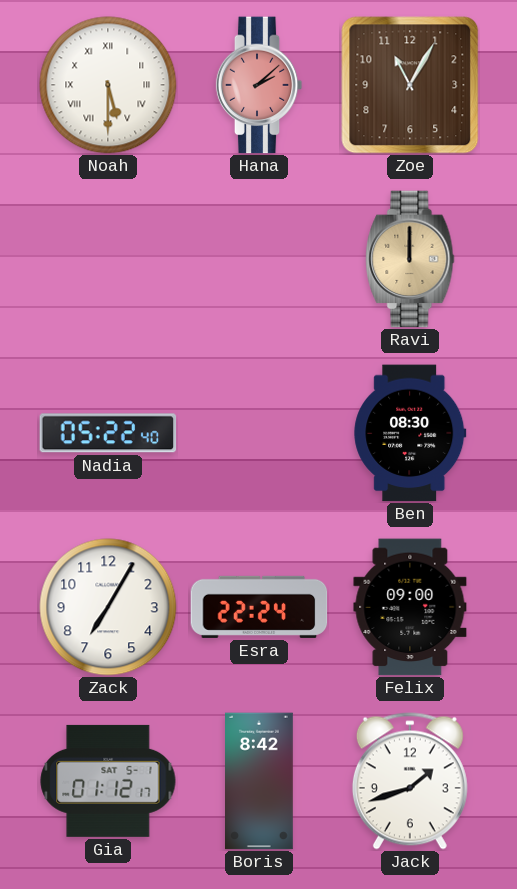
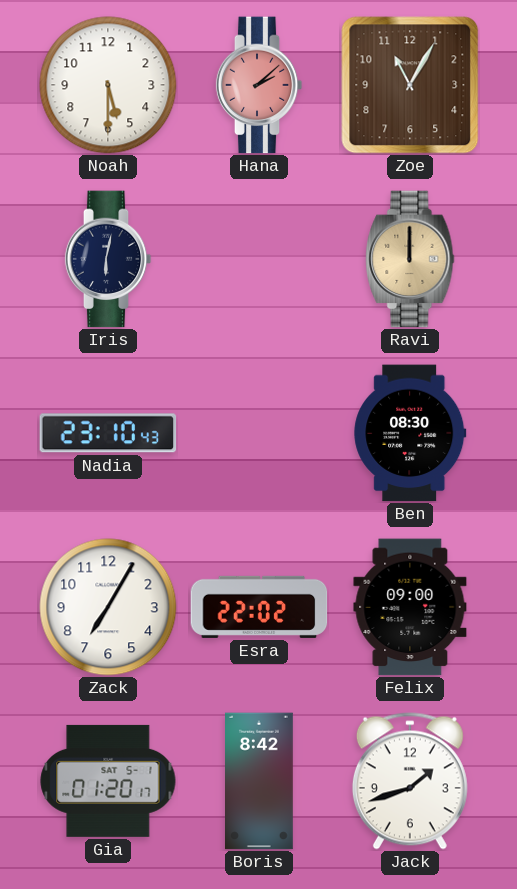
Noah numerals: Roman -> Arabic (108, 85)
Iris: none -> 6:02 (108, 259)
Nadia: 05:22 -> 23:10 (108, 433)
Esra: 22:24 -> 22:02 (259, 607)
Gia: 01:12 -> 01:20 (108, 781)
